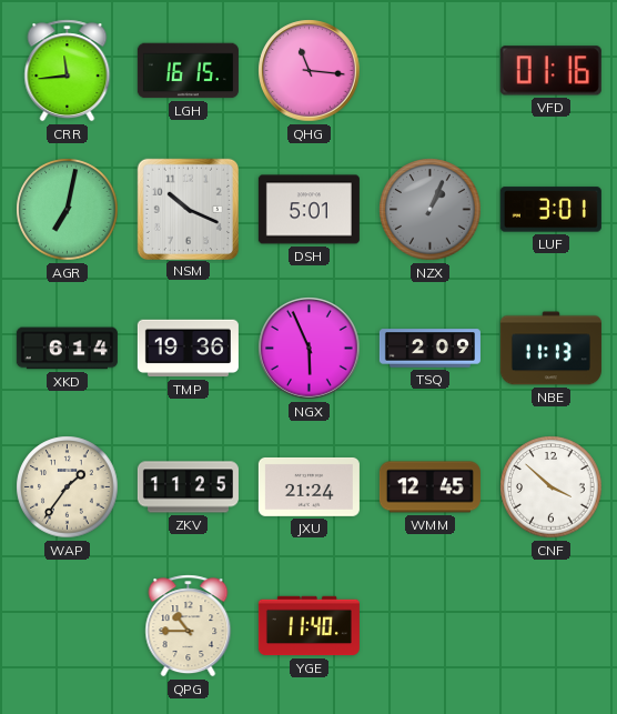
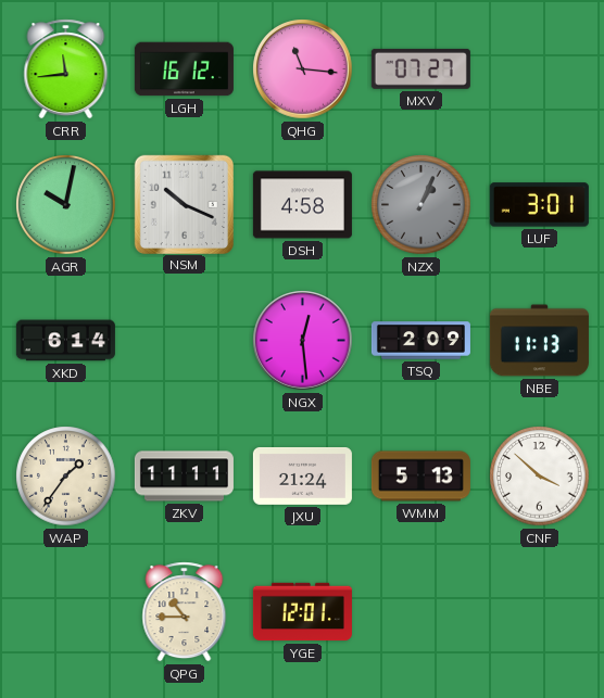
LGH: 16:15 -> 16:12 (184, 69)
MXV: none -> 07:27 (420, 68)
VFD: 01:16 -> none (550, 71)
AGR: 7:02 -> 10:02 (66, 205)
DSH: 5:01 -> 4:58 (302, 205)
TMP: 19:36 -> none (188, 349)
NGX: 5:56 -> 12:29 (303, 341)
ZKV: 11:25 -> 11:11 (184, 477)
WMM: 12:45 -> 5:13 (420, 477)
YGE: 11:40 -> 12:01 (302, 612)
